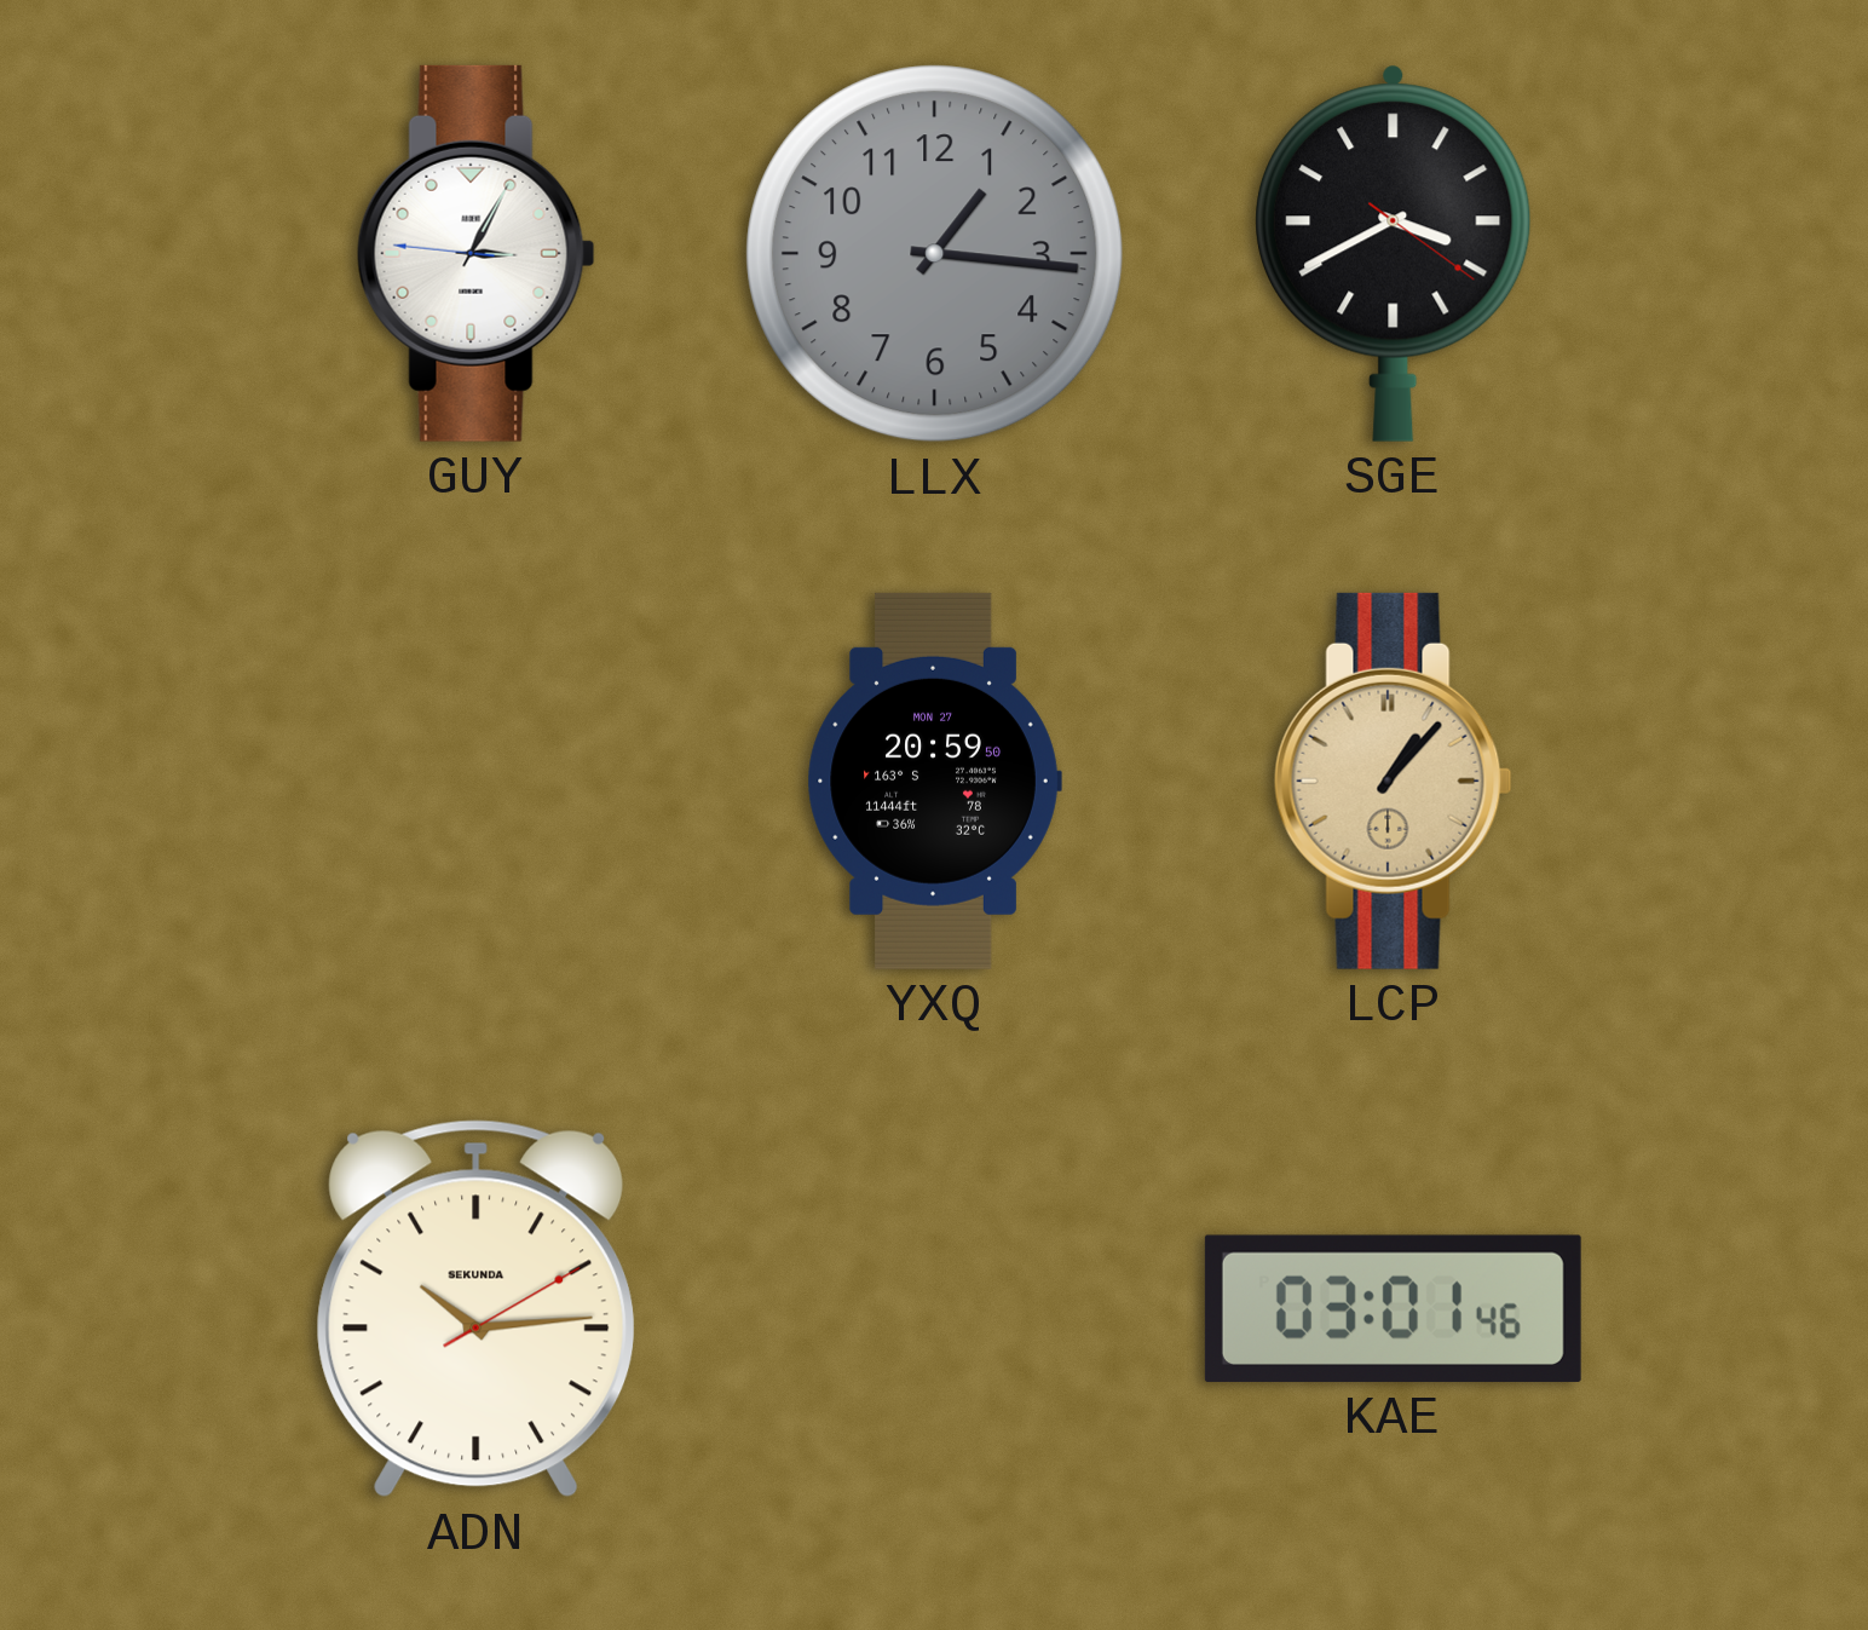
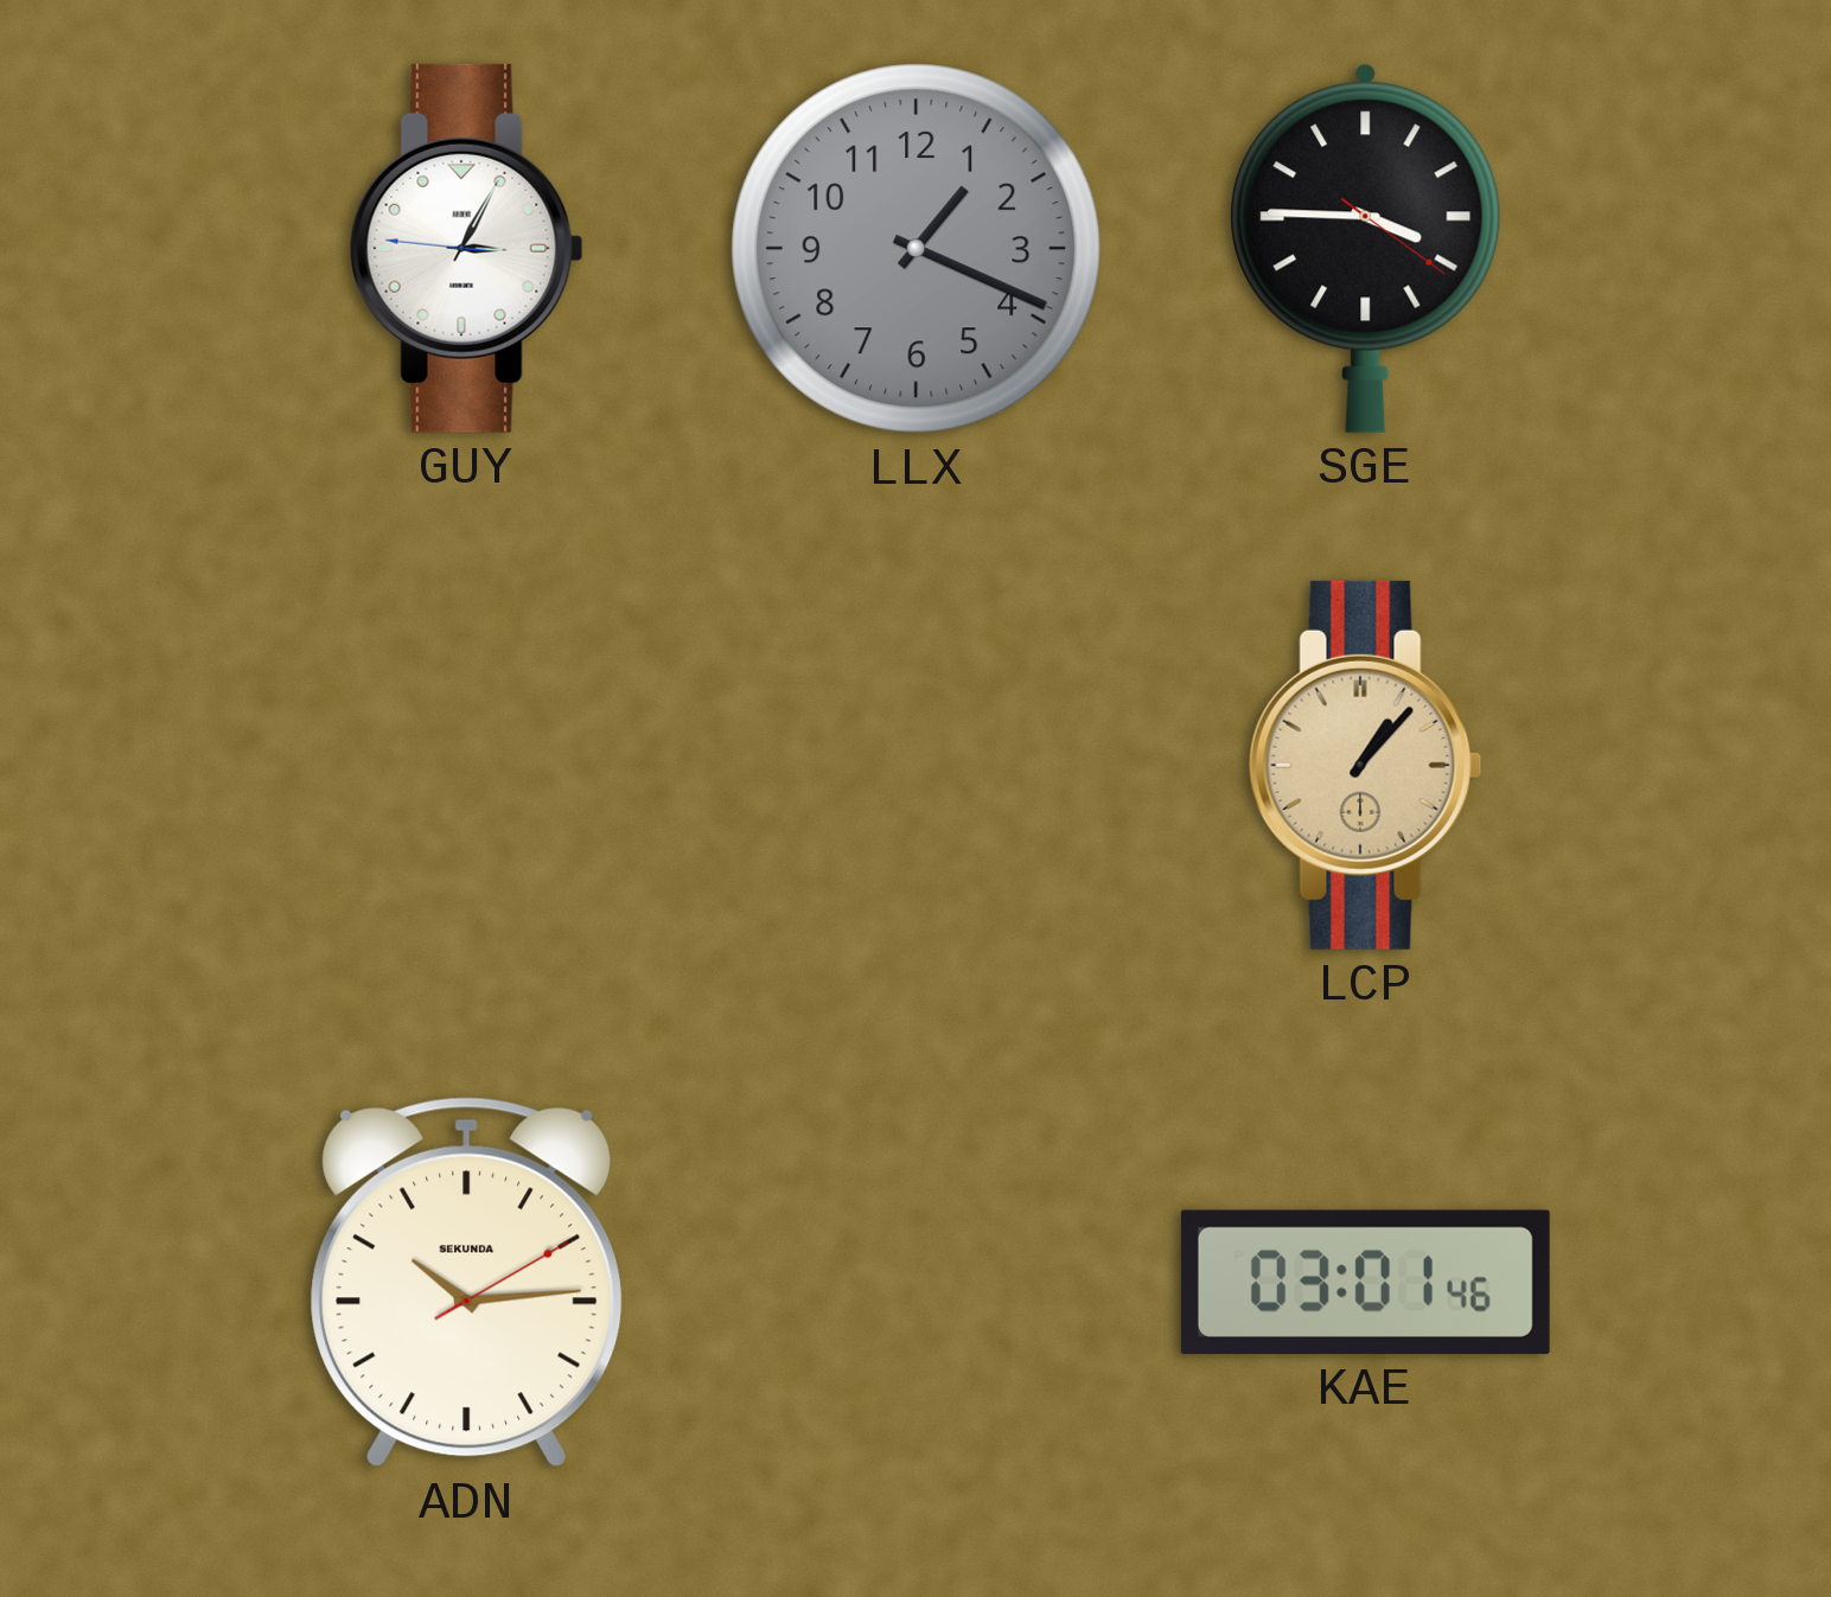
LLX: 1:16 -> 1:19 (917, 249)
SGE: 3:40 -> 3:45 (1366, 248)
YXQ: 20:59 -> none (934, 781)
